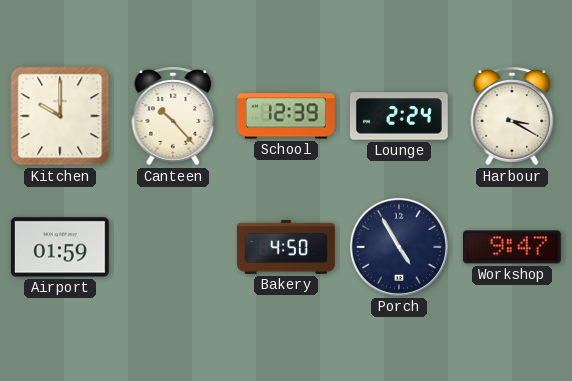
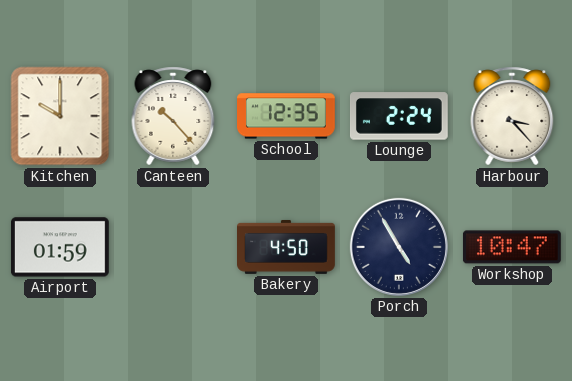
School: 12:39 -> 12:35 (287, 116)
Harbour: 3:20 -> 3:23 (512, 116)
Workshop: 9:47 -> 10:47 (512, 247)
